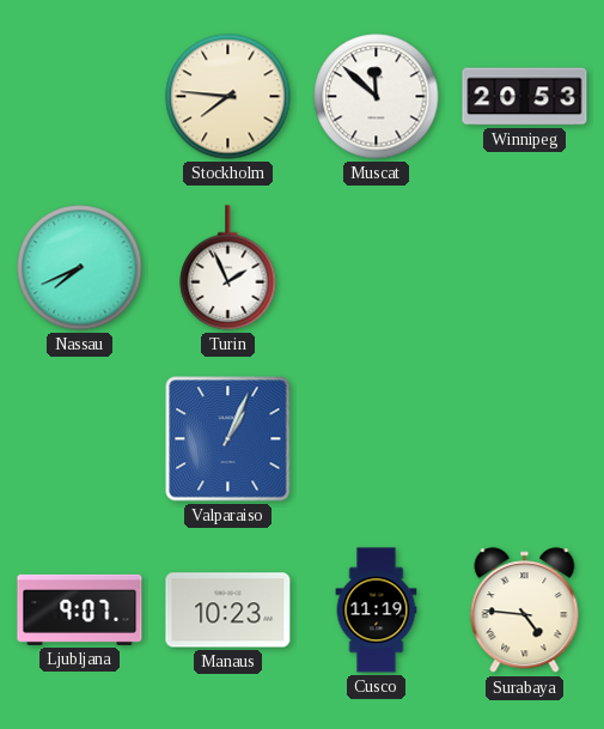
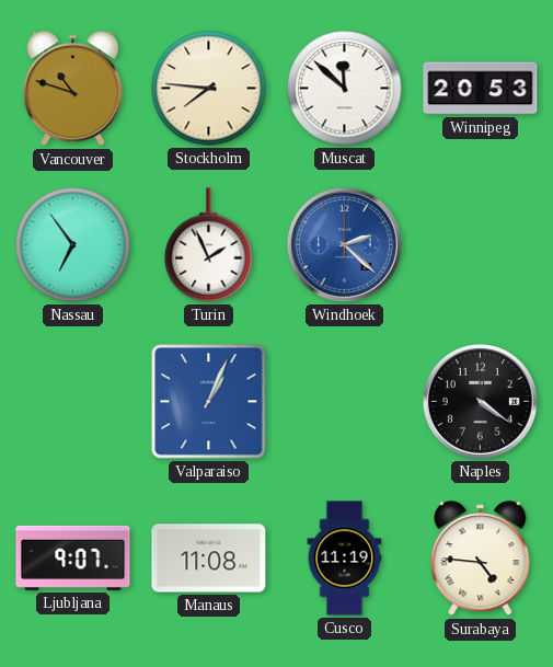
Vancouver: none -> 10:48 (73, 89)
Nassau: 7:41 -> 6:54 (73, 245)
Windhoek: none -> 2:22 (344, 244)
Naples: none -> 4:21 (480, 401)
Manaus: 10:23 -> 11:08 (209, 559)
